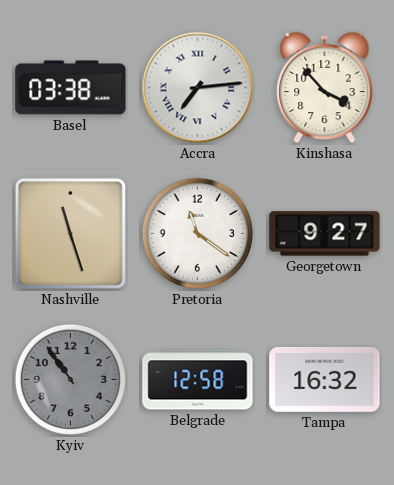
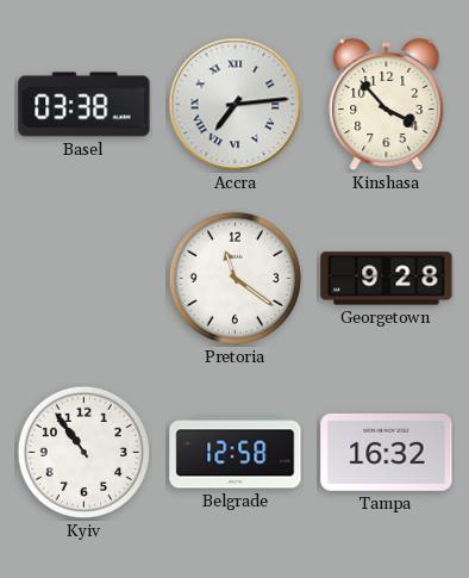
Nashville: 11:27 -> none (70, 233)
Georgetown: 9:27 -> 9:28 (387, 279)
Kyiv dial: grey -> white (83, 452)
